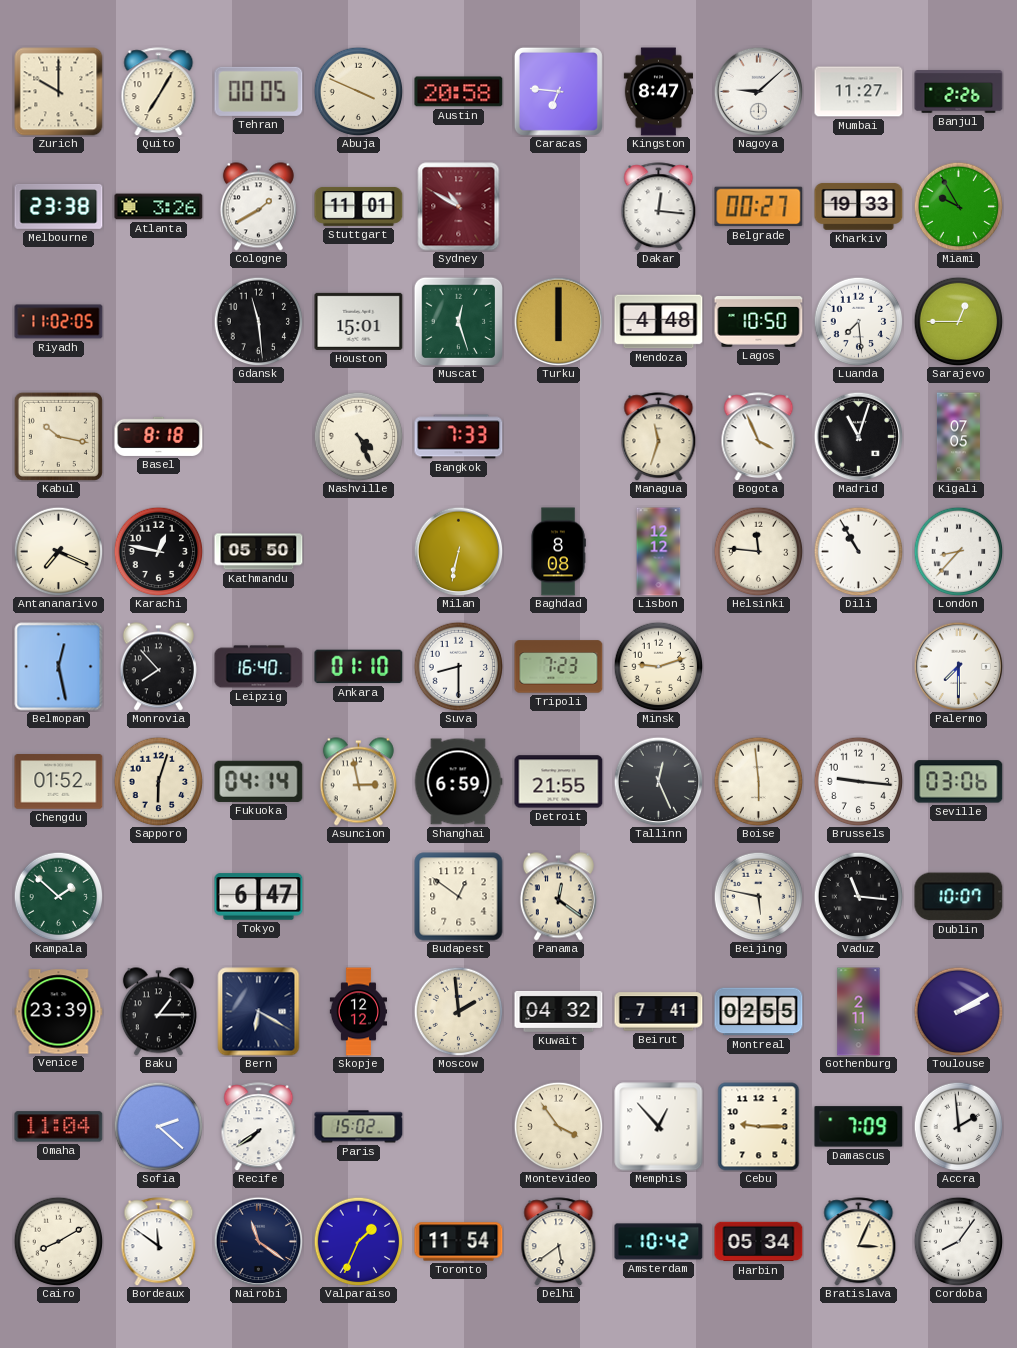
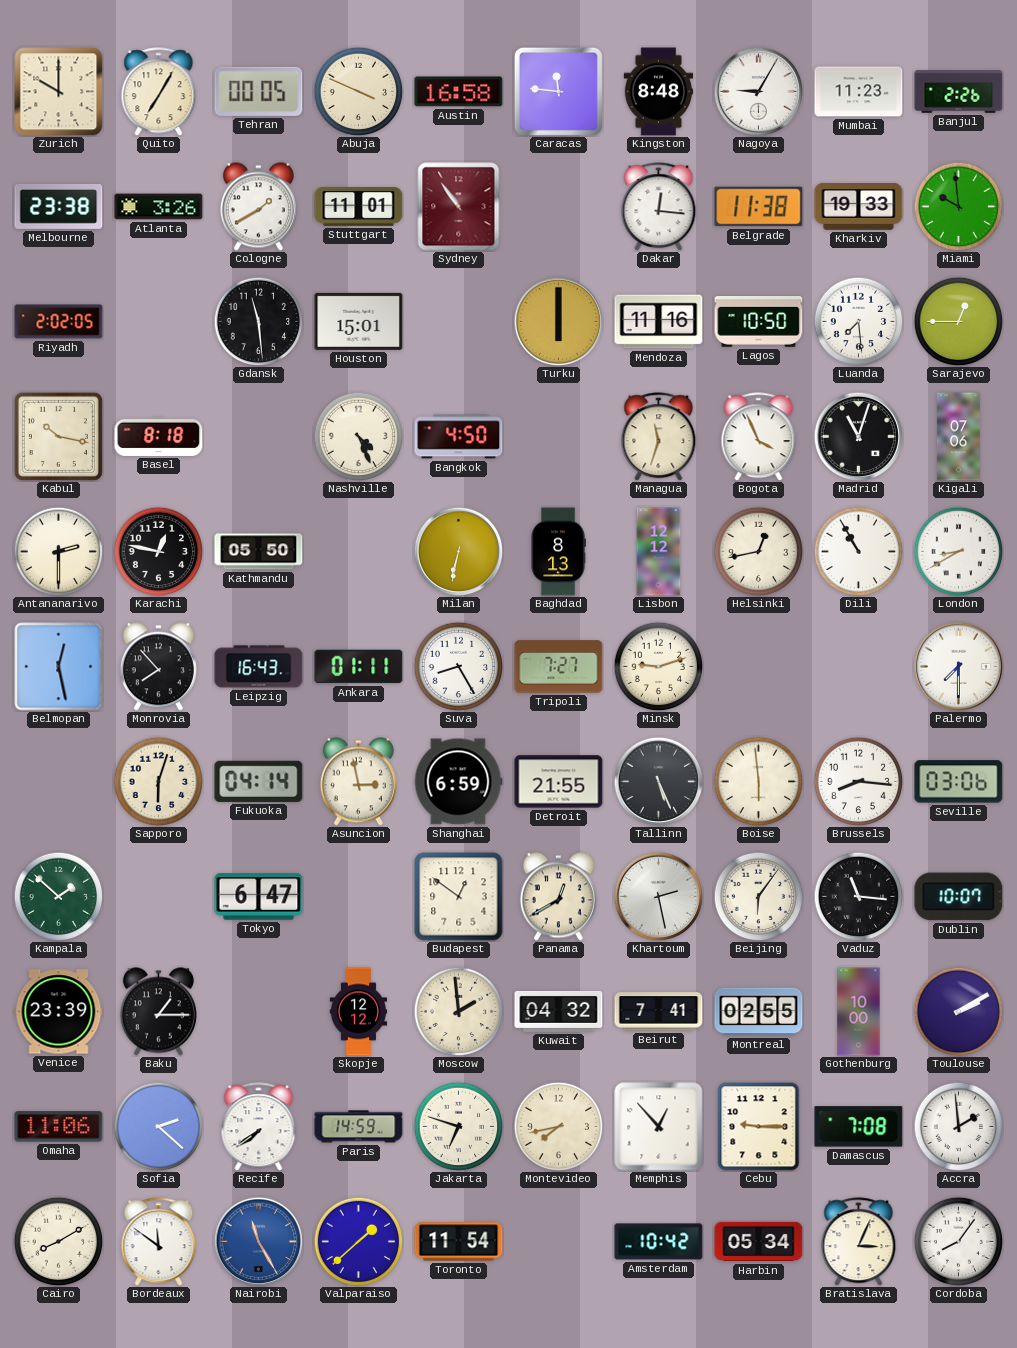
Austin: 20:58 -> 16:58 (459, 92)
Caracas: 6:46 -> 11:46 (558, 91)
Kingston: 8:47 -> 8:48 (659, 92)
Nagoya: 9:08 -> 9:05 (758, 91)
Mumbai: 11:27 -> 11:23 (859, 92)
Sydney: 10:50 -> 10:54 (459, 207)
Belgrade: 00:27 -> 11:38 (759, 207)
Miami: 9:55 -> 9:59 (958, 206)
Riyadh: 11:02 -> 2:02 (59, 322)
Muscat: 12:27 -> none (458, 321)
Mendoza: 4:48 -> 11:16 (659, 322)
Bangkok: 7:33 -> 4:50 (459, 437)
Kigali: 07:05 -> 07:06 (958, 437)
Antananarivo: 7:19 -> 2:30 (58, 551)
Baghdad: 8:08 -> 8:13 (558, 552)
Helsinki: 11:46 -> 12:43 (758, 551)
London: 8:37 -> 8:40 (958, 551)
Leipzig: 16:40 -> 16:43 (259, 667)
Ankara: 01:10 -> 01:11 (359, 667)
Suva: 8:30 -> 8:25 (458, 666)
Tripoli: 7:23 -> 7:27 (559, 667)
Chengdu: 01:52 -> none (59, 782)
Tallinn: 12:26 -> 5:26 (658, 781)
Brussels: 9:16 -> 8:16 (858, 781)
Panama: 12:21 -> 12:40 (558, 897)
Khartoum: none -> 2:28 (658, 896)
Beijing: 5:47 -> 6:06 (758, 896)
Bern: 6:20 -> none (259, 1012)
Gothenburg: 2:11 -> 10:00 (859, 1012)
Omaha: 11:04 -> 11:06 (59, 1127)
Paris: 15:02 -> 14:59 (359, 1127)
Jakarta: none -> 6:48 (458, 1126)
Montevideo: 3:54 -> 7:43 (558, 1126)
Damascus: 7:09 -> 7:08 (859, 1127)
Nairobi: 11:21 -> 11:25 (258, 1241)
Nairobi dial: navy -> blue (258, 1241)
Valparaiso: 1:34 -> 1:38 (358, 1241)
Delhi: 5:39 -> none (559, 1242)
